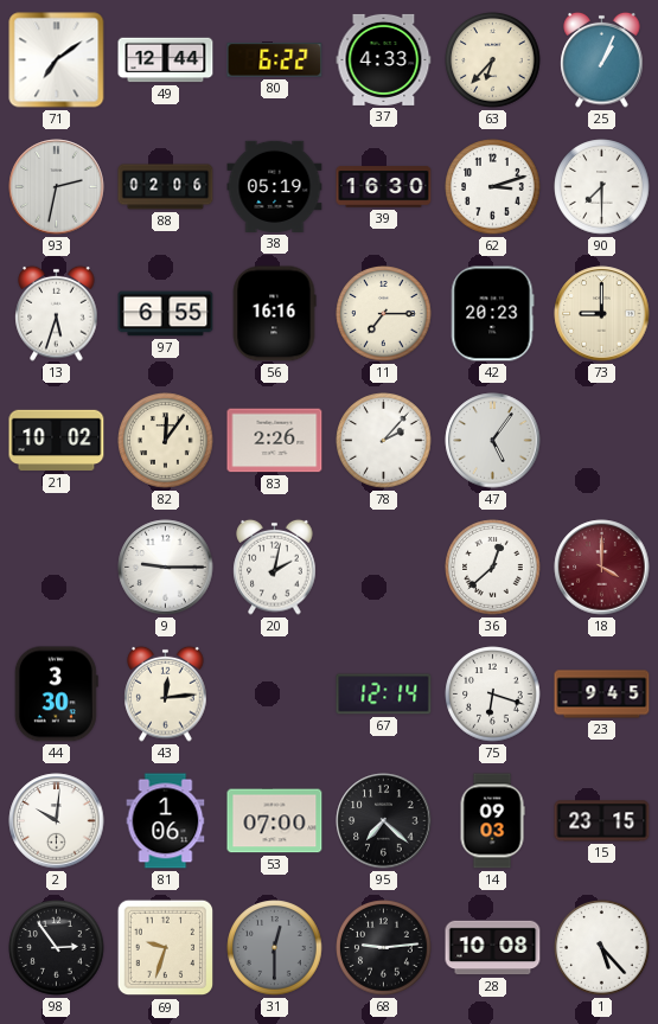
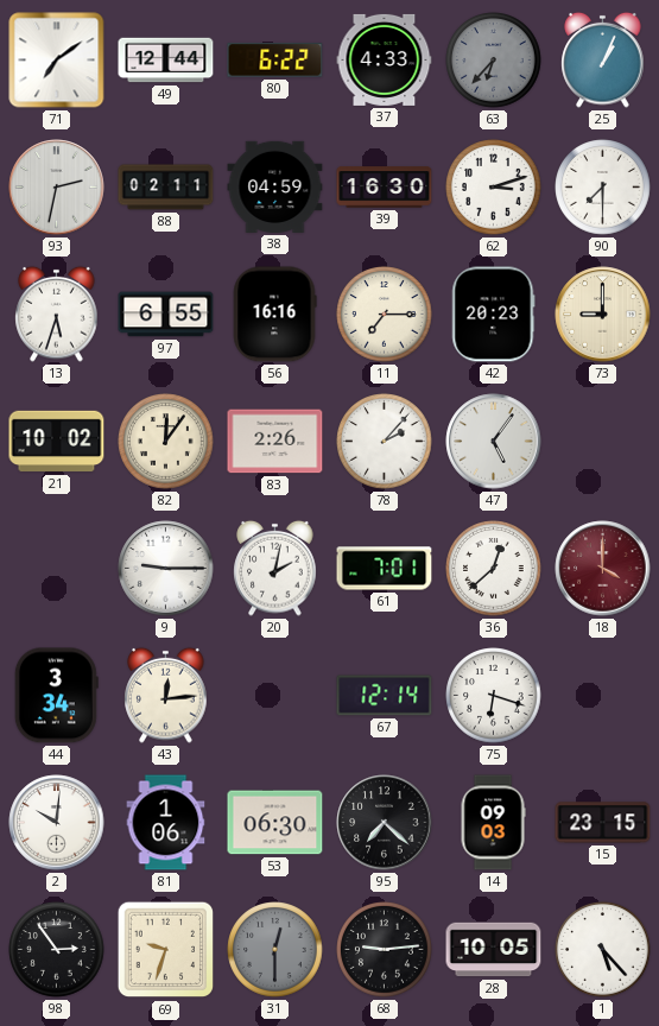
63 dial: cream -> grey (494, 61)
88: 02:06 -> 02:11 (166, 188)
38: 05:19 -> 04:59 (275, 186)
61: none -> 7:01 (385, 569)
44: 3:30 -> 3:34 (56, 696)
23: 9:45 -> none (602, 695)
53: 07:00 -> 06:30 (275, 823)
28: 10:08 -> 10:05 (494, 950)
